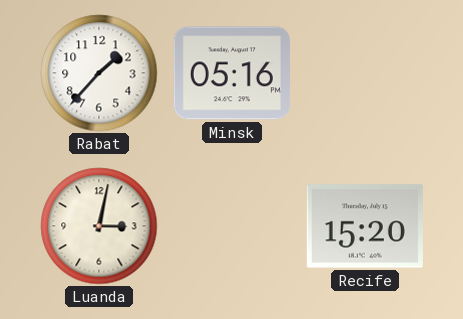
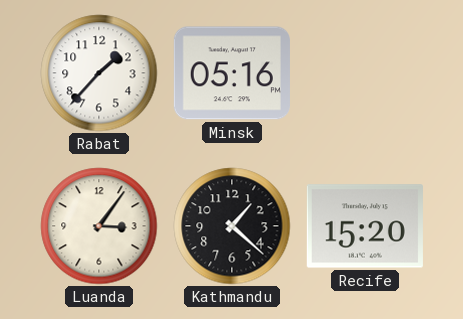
Luanda: 3:02 -> 3:06 (99, 226)
Kathmandu: none -> 1:22 (232, 226)
